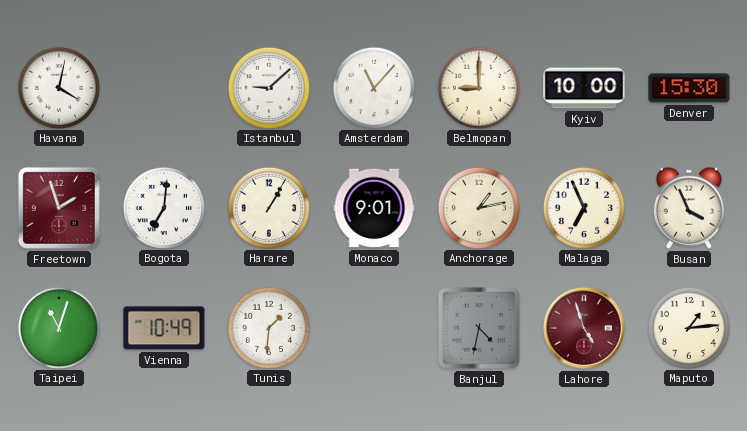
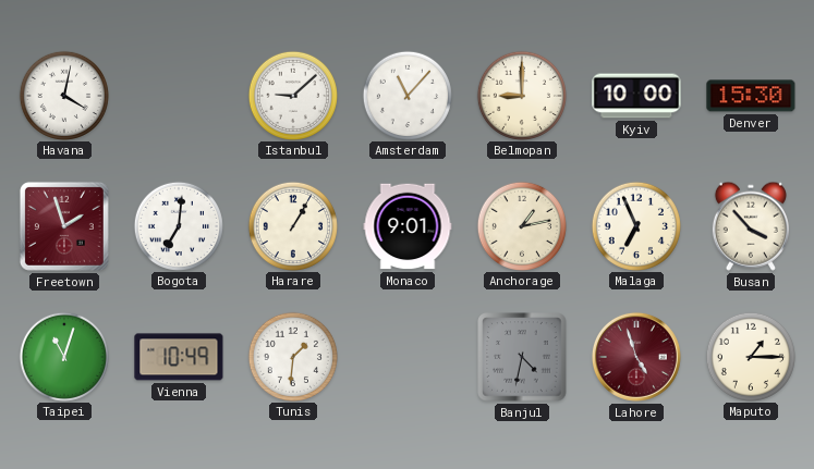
Busan: 3:56 -> 3:53 (751, 226)
Maputo: 1:14 -> 1:15 (750, 356)
